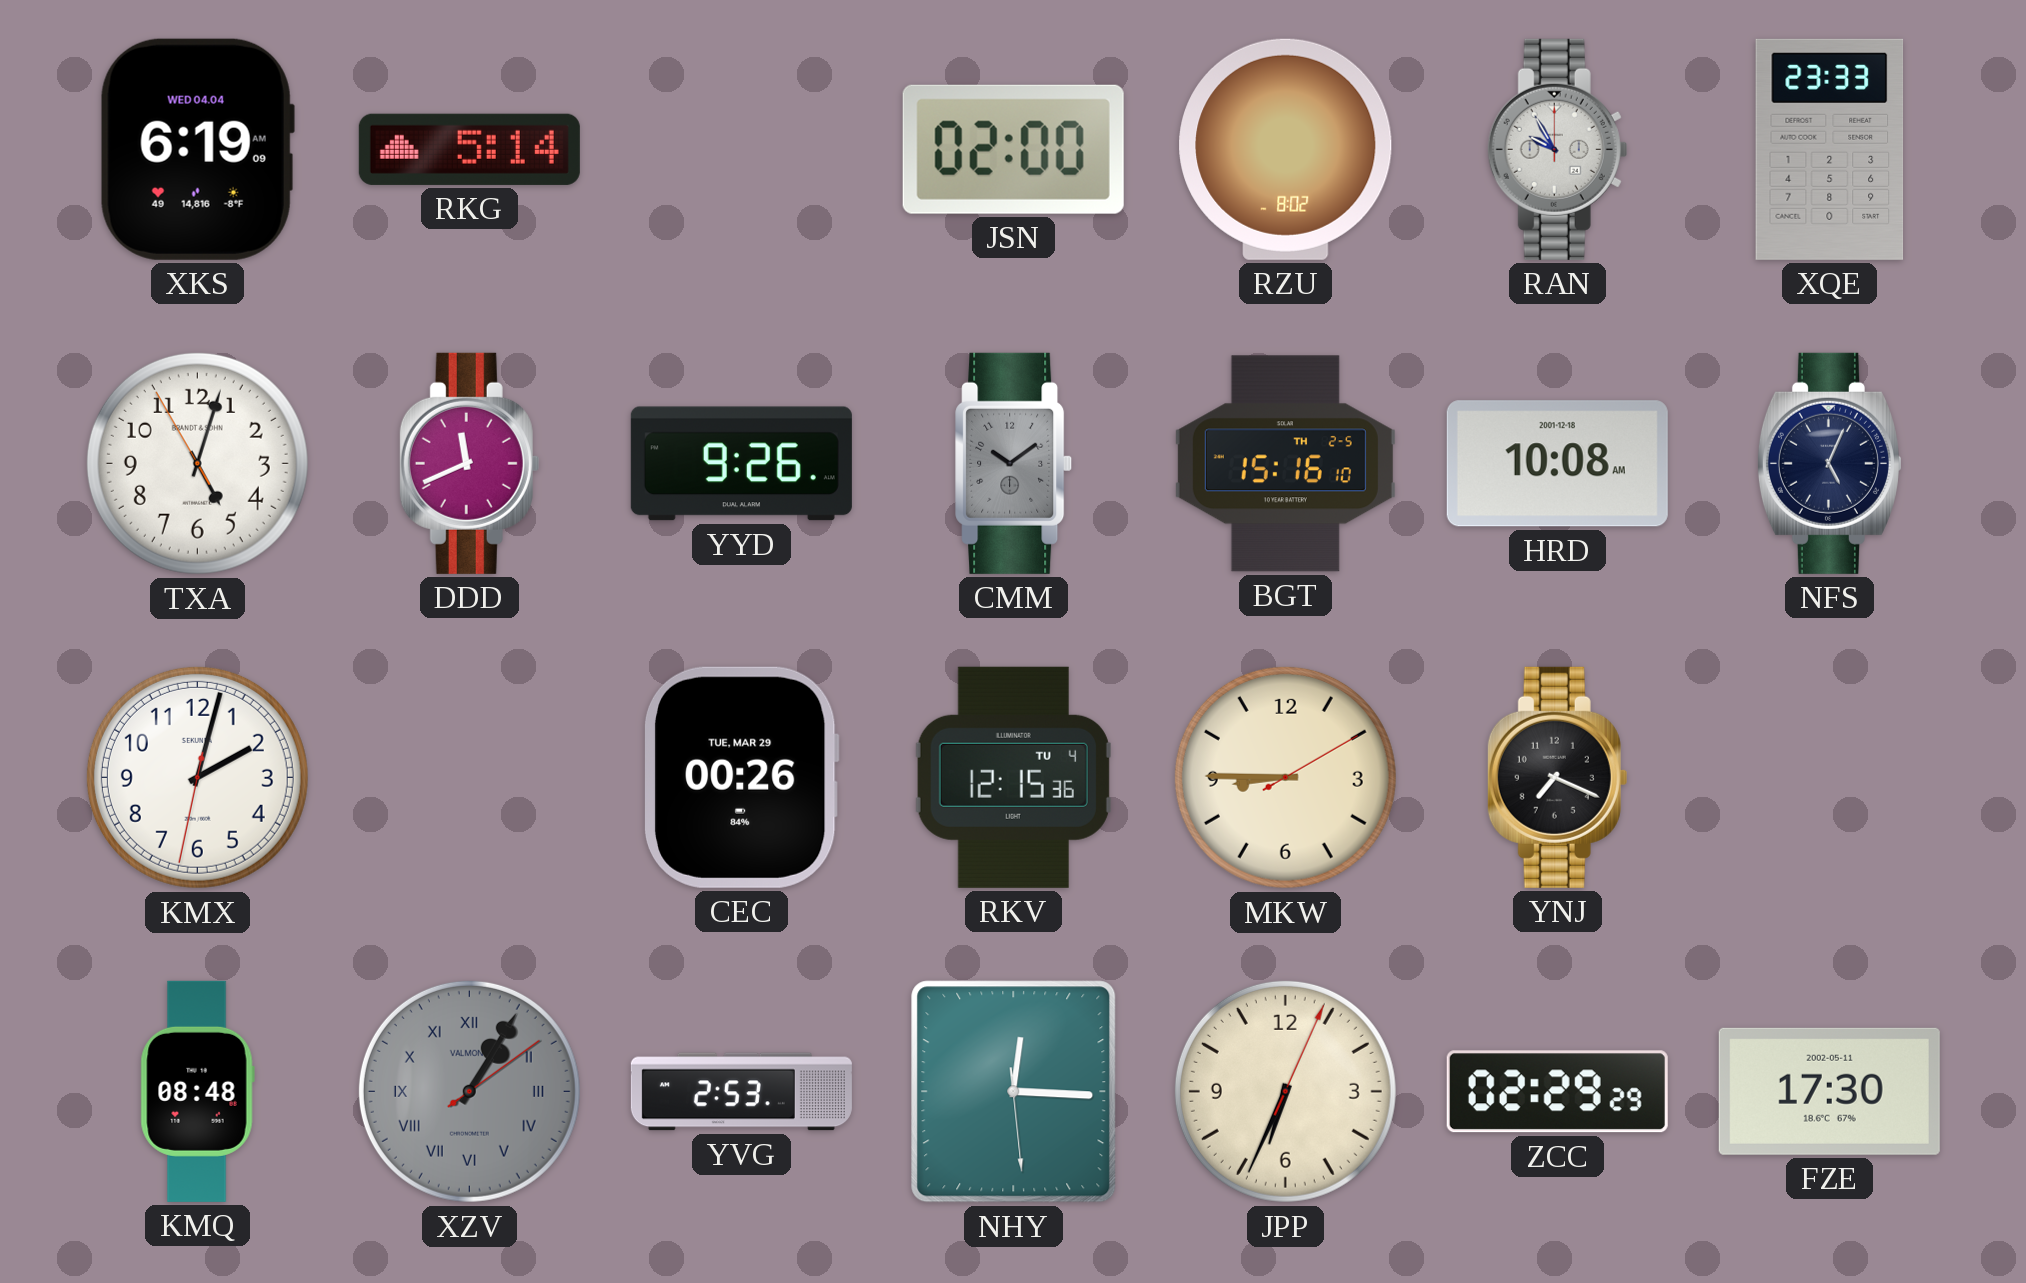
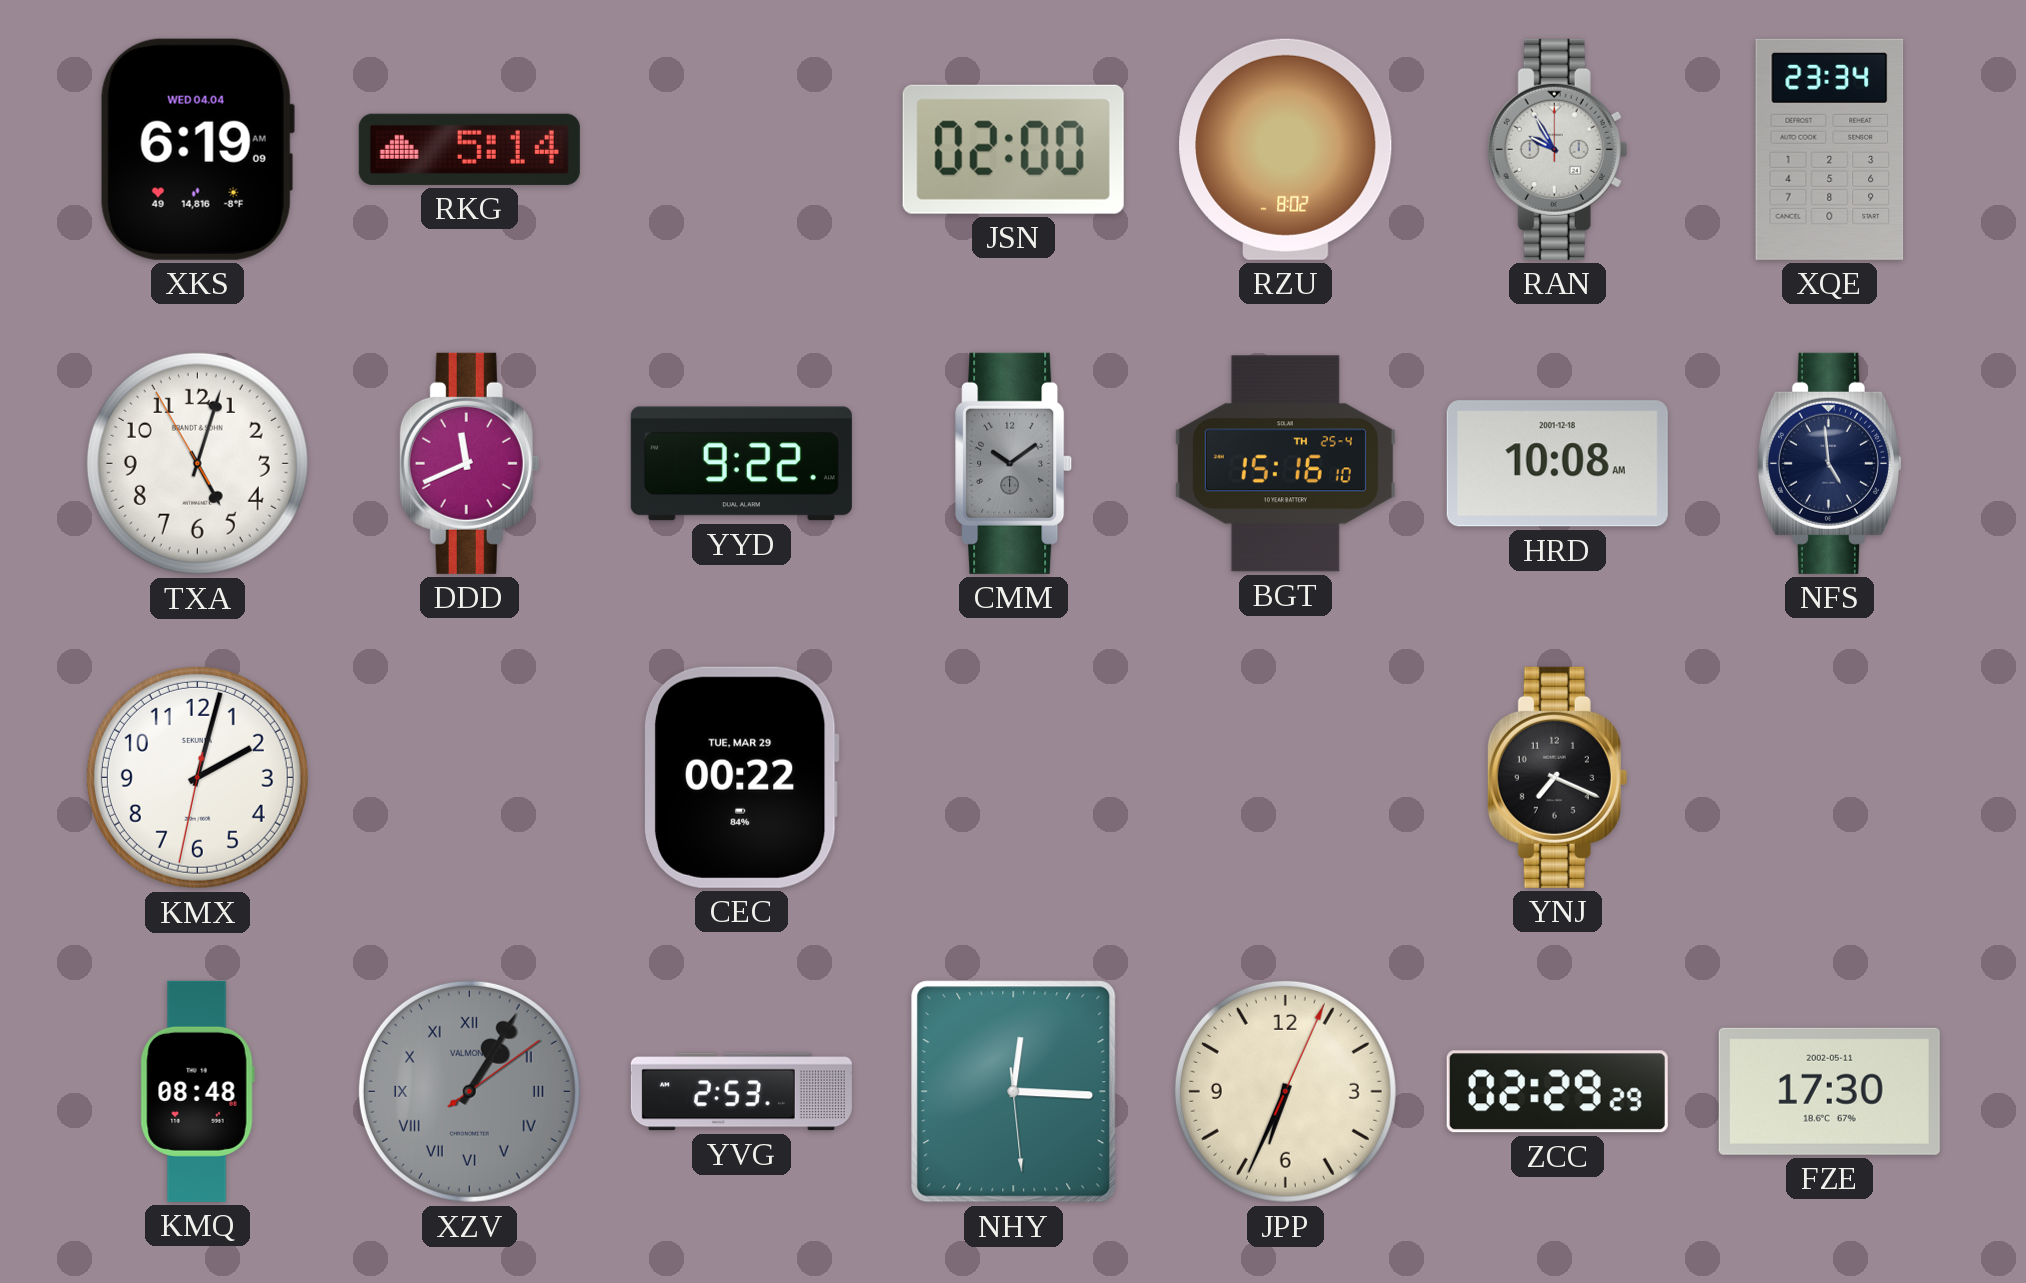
XQE: 23:33 -> 23:34 (1830, 149)
YYD: 9:26 -> 9:22 (741, 464)
BGT date: TH 2-5 -> TH 25-4 (1285, 464)
NFS: 5:04 -> 4:59 (1829, 463)
CEC: 00:26 -> 00:22 (741, 777)
RKV: 12:15 -> none (1013, 777)
MKW: 8:45 -> none (1285, 777)
